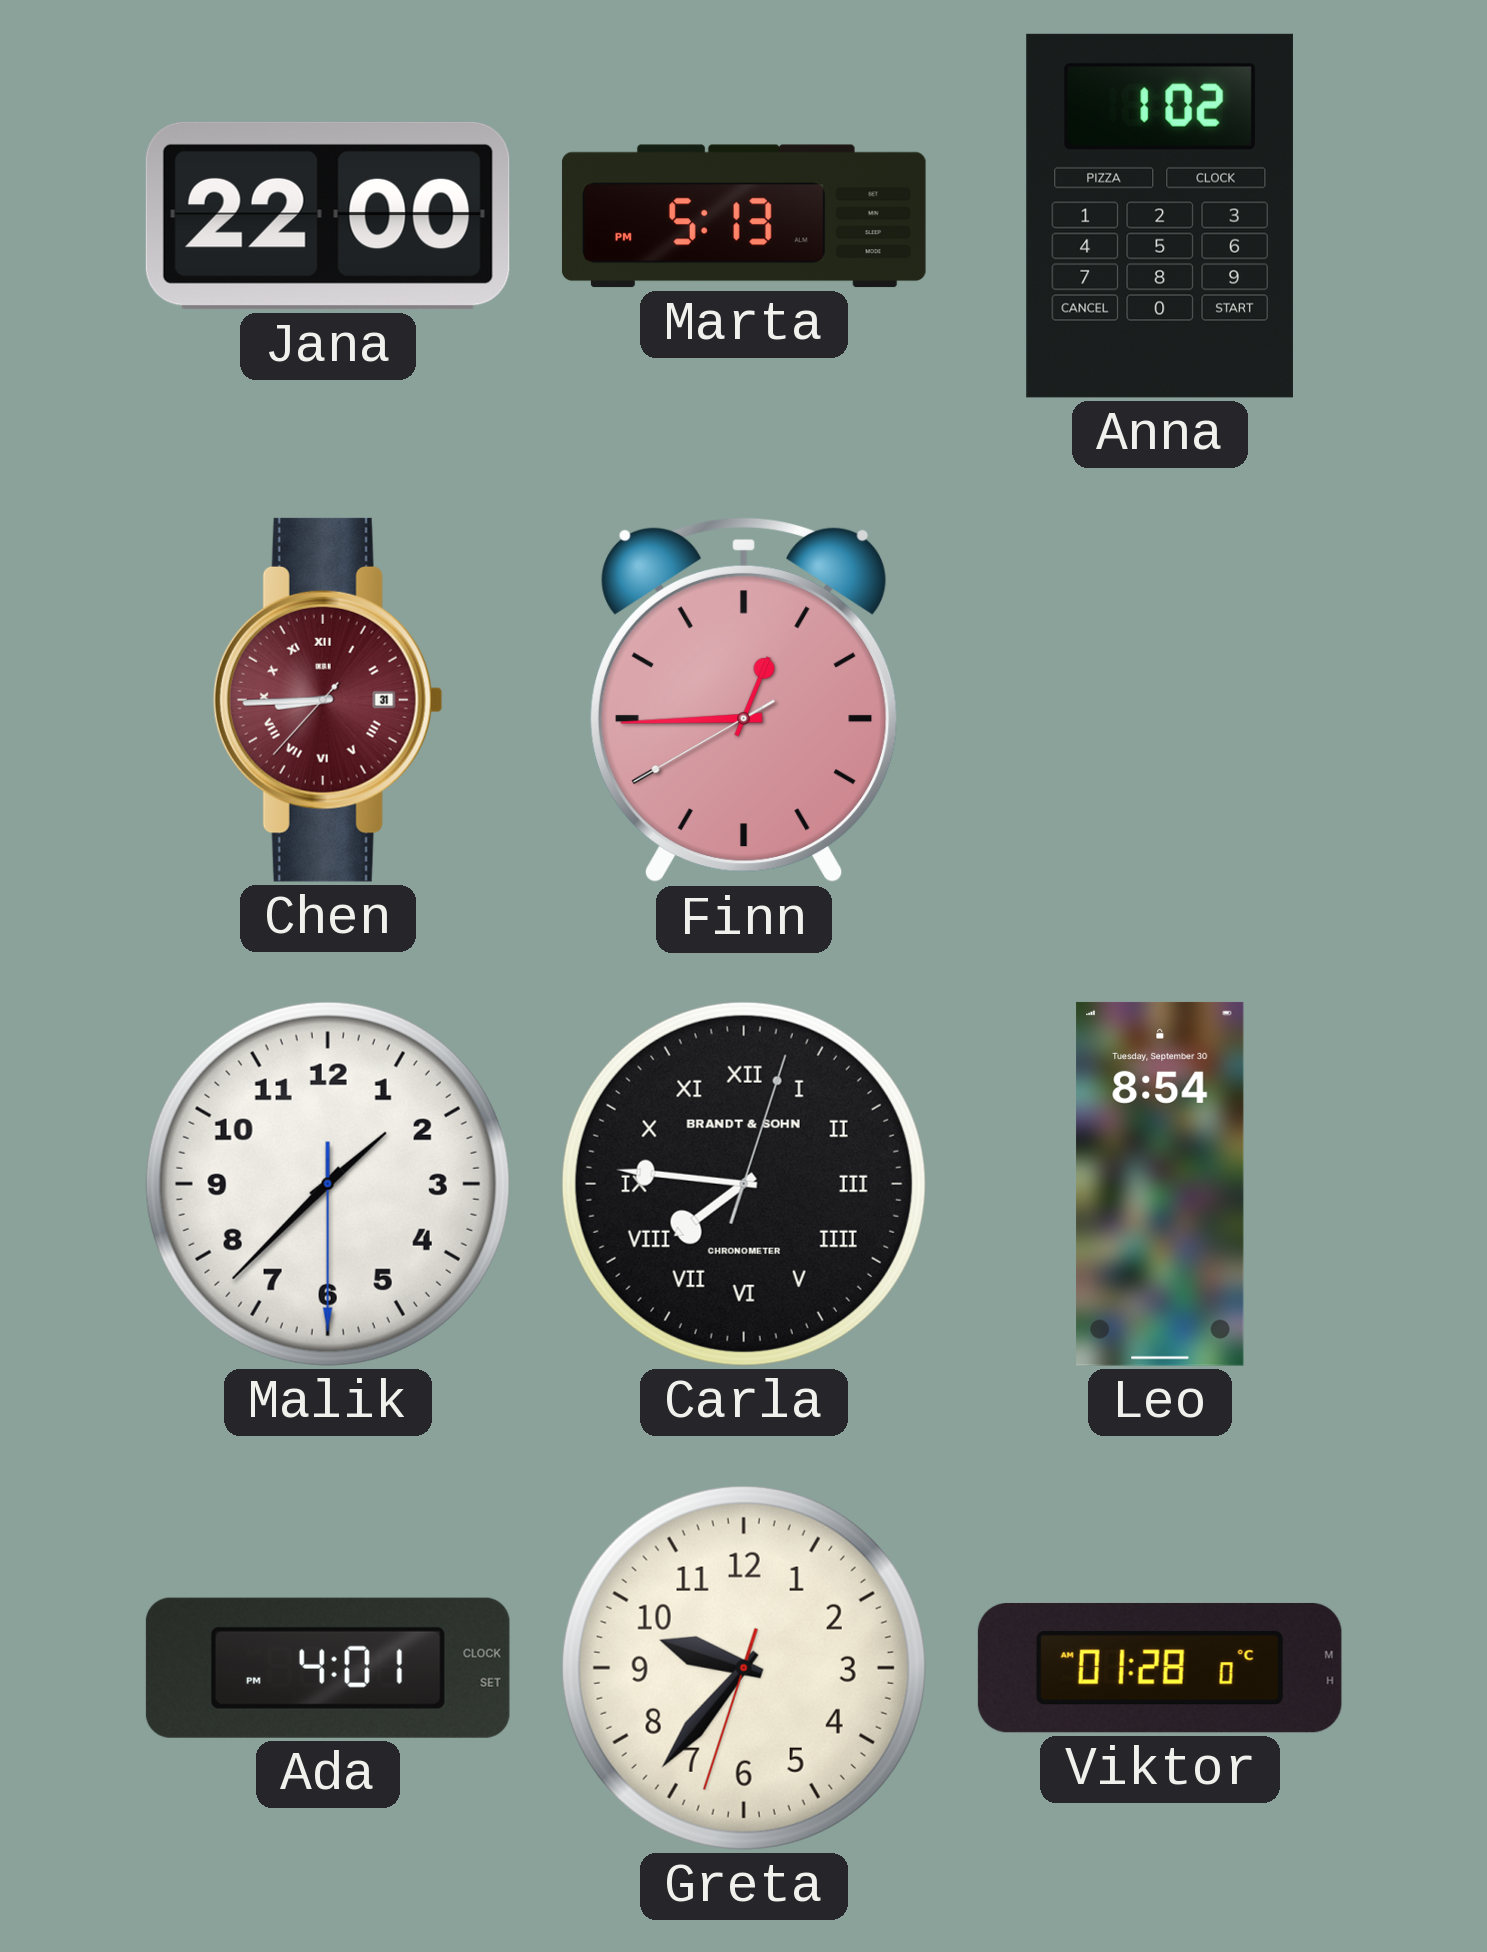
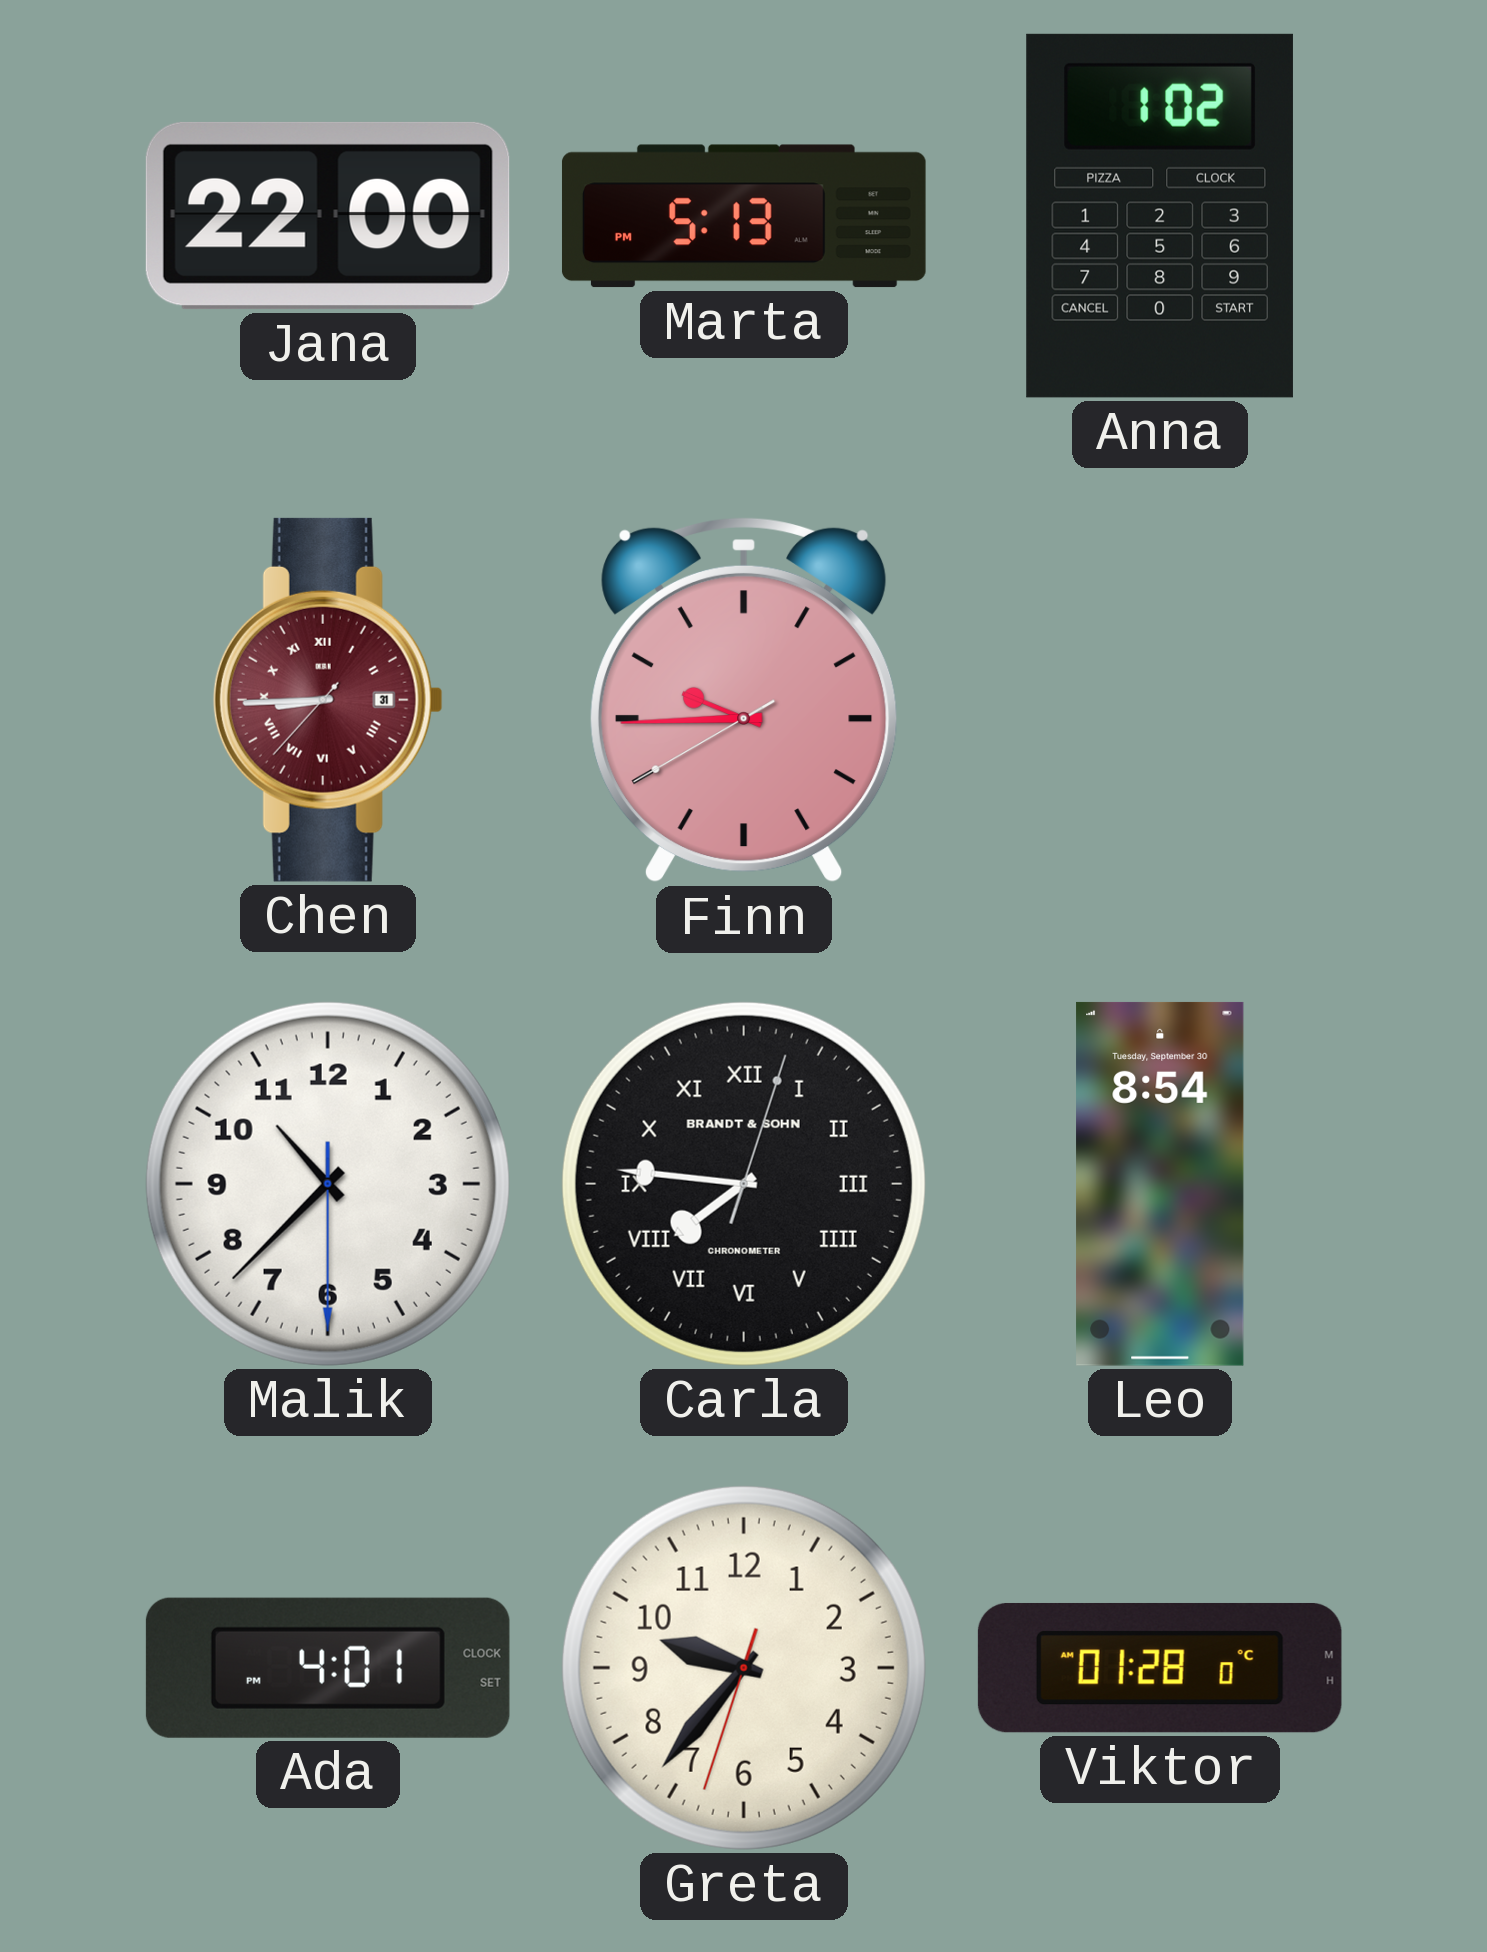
Finn: 12:44 -> 9:44 (744, 700)
Malik: 1:37 -> 10:37 (328, 1184)
